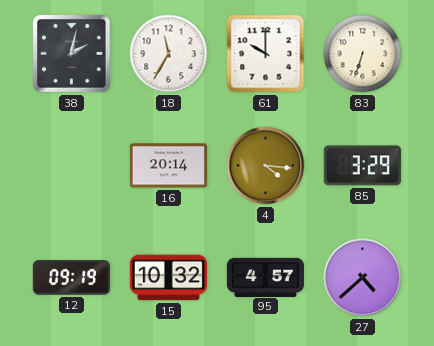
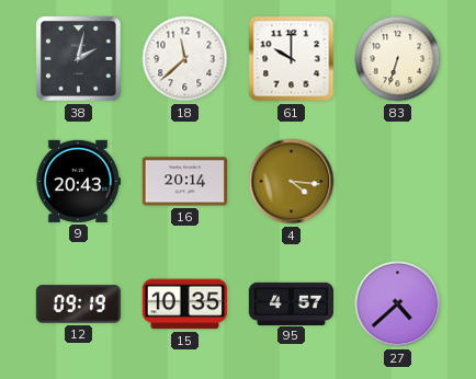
18: 11:35 -> 11:38 (185, 59)
9: none -> 20:43 (77, 181)
85: 3:29 -> none (362, 166)
15: 10:32 -> 10:35 (184, 305)
